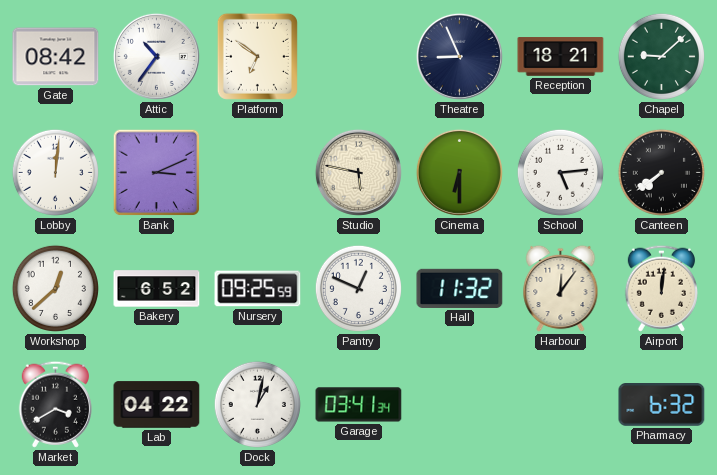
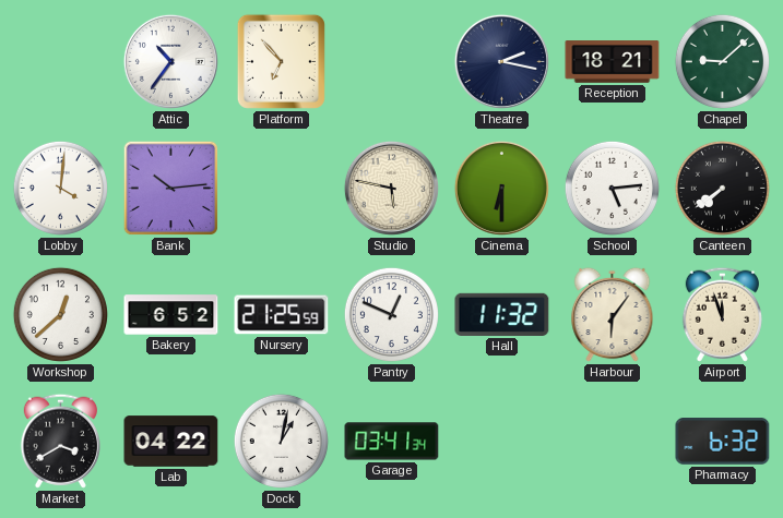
Gate: 08:42 -> none (56, 57)
Platform: 6:51 -> 6:53 (281, 61)
Theatre: 8:56 -> 2:17 (501, 61)
Lobby: 12:01 -> 4:01 (60, 188)
Bank: 3:11 -> 10:14 (171, 189)
Nursery: 09:25 -> 21:25 (282, 315)
Harbour: 12:06 -> 6:06 (613, 315)
Airport: 12:01 -> 11:57 (722, 314)
